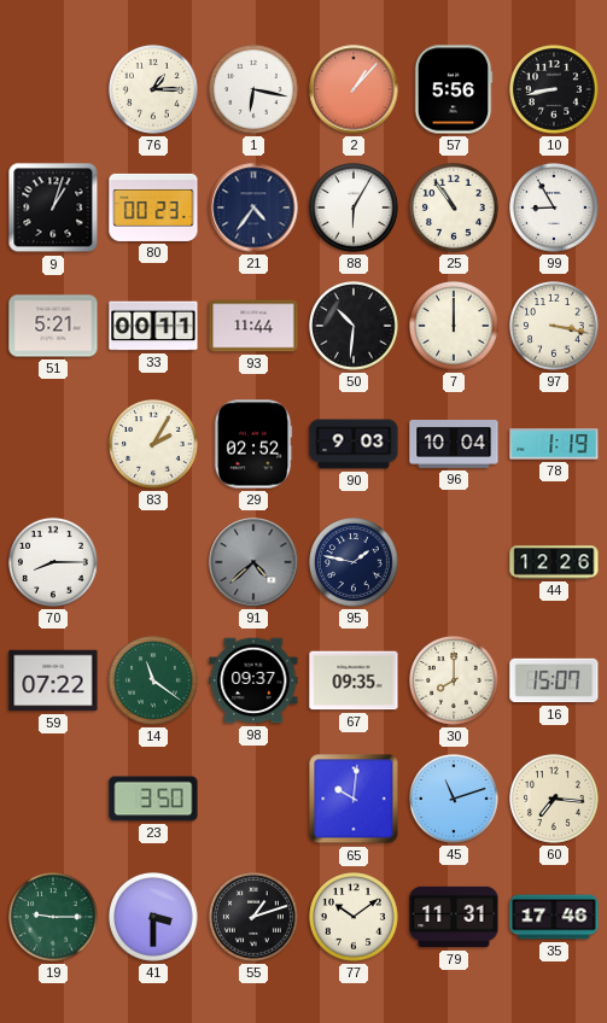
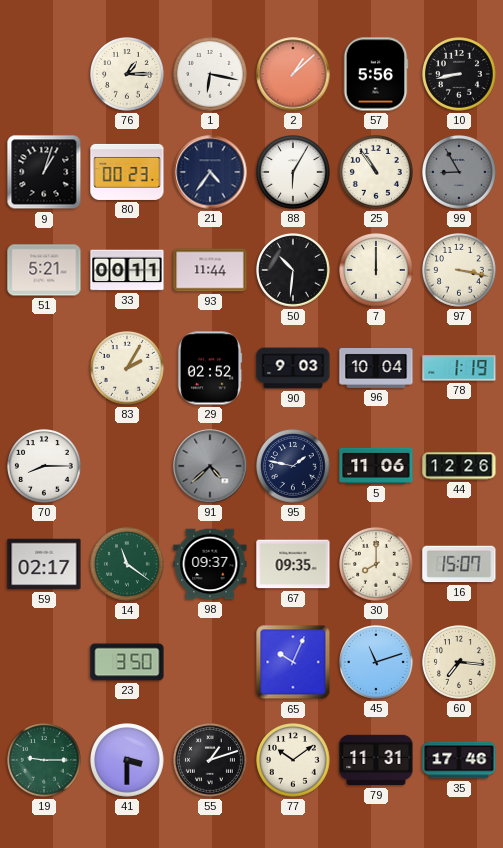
2: 1:07 -> 1:08 (293, 74)
99 dial: white -> grey (460, 173)
5: none -> 11:06 (376, 466)
59: 07:22 -> 02:17 (44, 564)
65: 10:01 -> 10:04 (293, 662)
